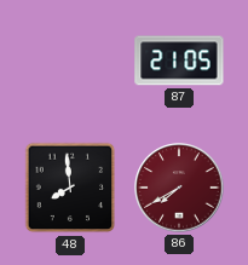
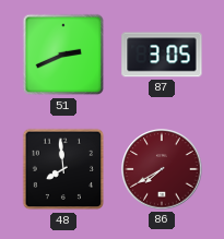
51: none -> 2:41 (63, 55)
87: 21:05 -> 3:05 (162, 55)
